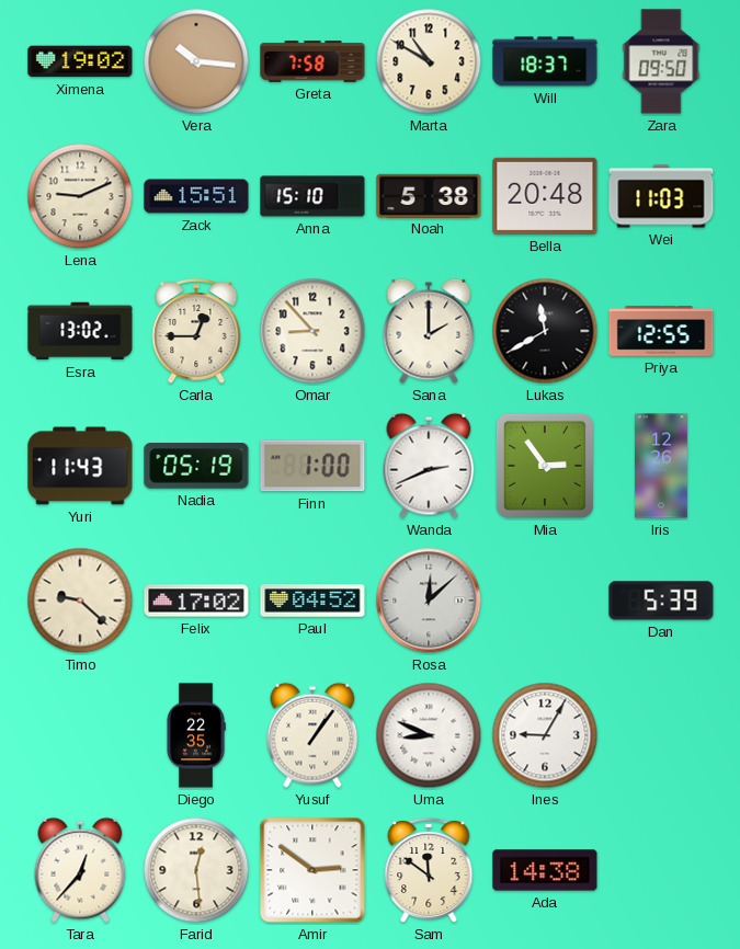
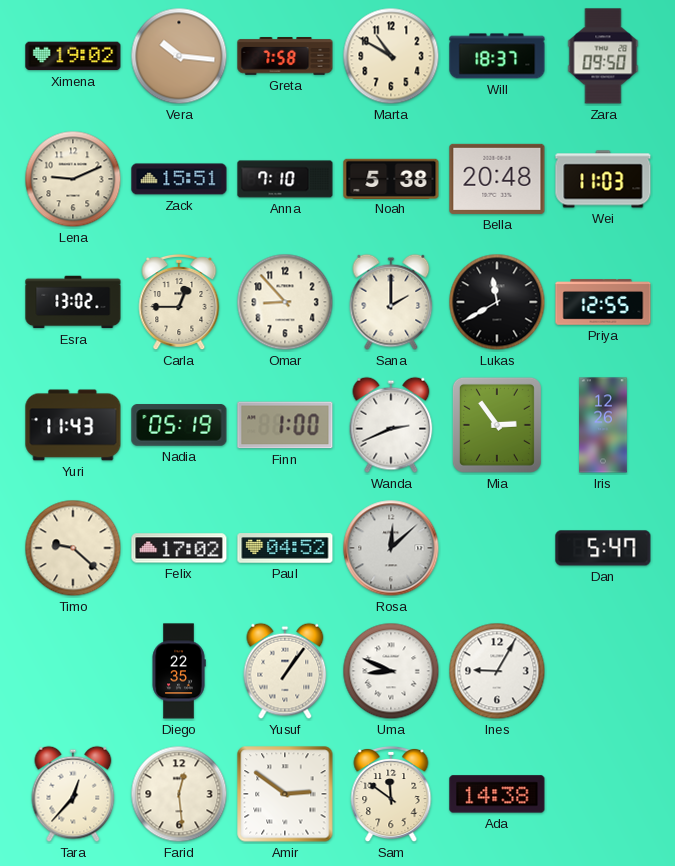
Anna: 15:10 -> 7:10 (285, 179)
Dan: 5:39 -> 5:47 (603, 548)
